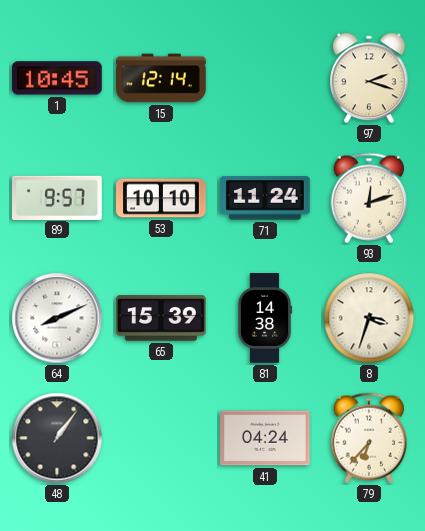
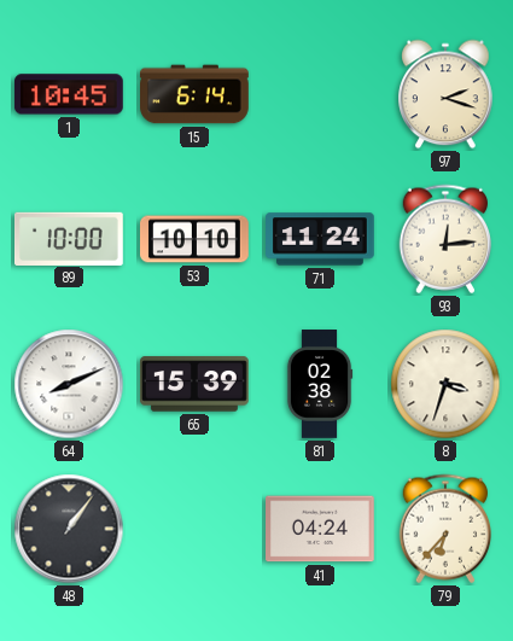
15: 12:14 -> 6:14 (196, 94)
89: 9:57 -> 10:00 (70, 238)
93: 12:12 -> 12:14 (445, 239)
81: 14:38 -> 02:38 (320, 385)
